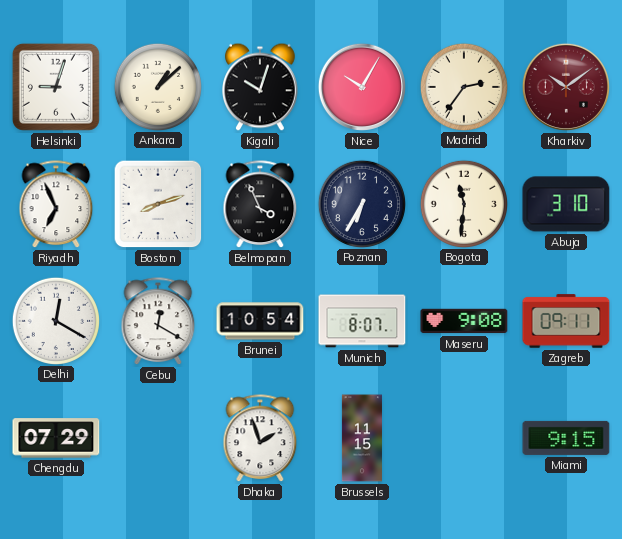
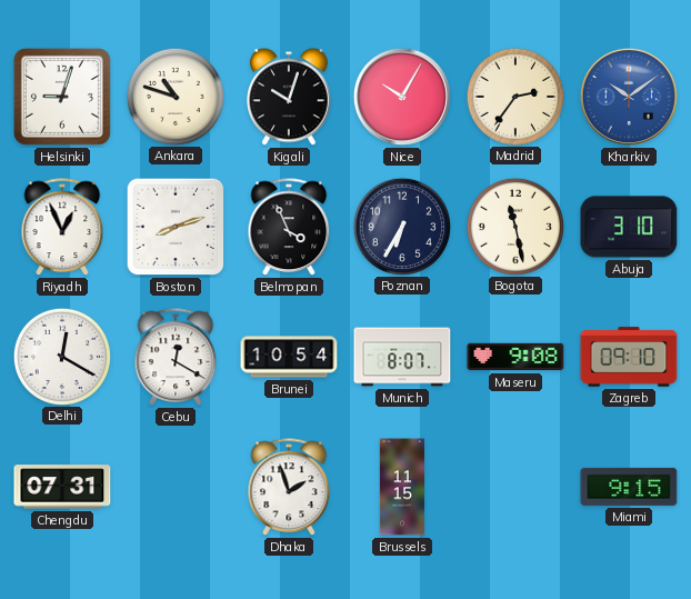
Ankara: 1:08 -> 10:48 (174, 96)
Kharkiv dial: burgundy -> blue (629, 97)
Riyadh: 6:56 -> 12:56 (62, 228)
Bogota: 11:31 -> 11:28 (514, 226)
Zagreb: 09:11 -> 09:10 (629, 357)
Chengdu: 07:29 -> 07:31 (62, 487)
